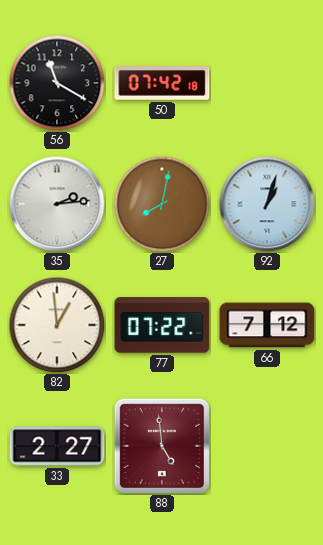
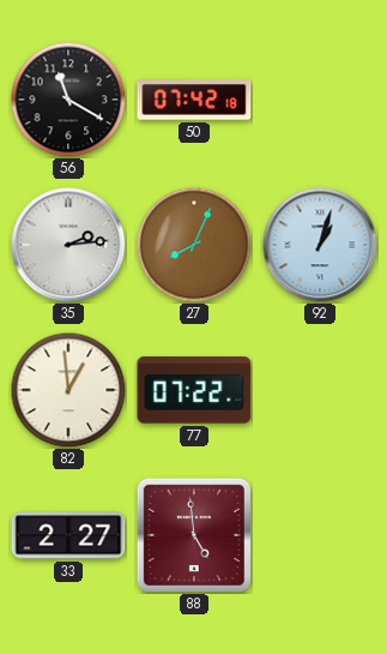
27: 8:02 -> 8:04 (194, 245)
66: 7:12 -> none (267, 325)
